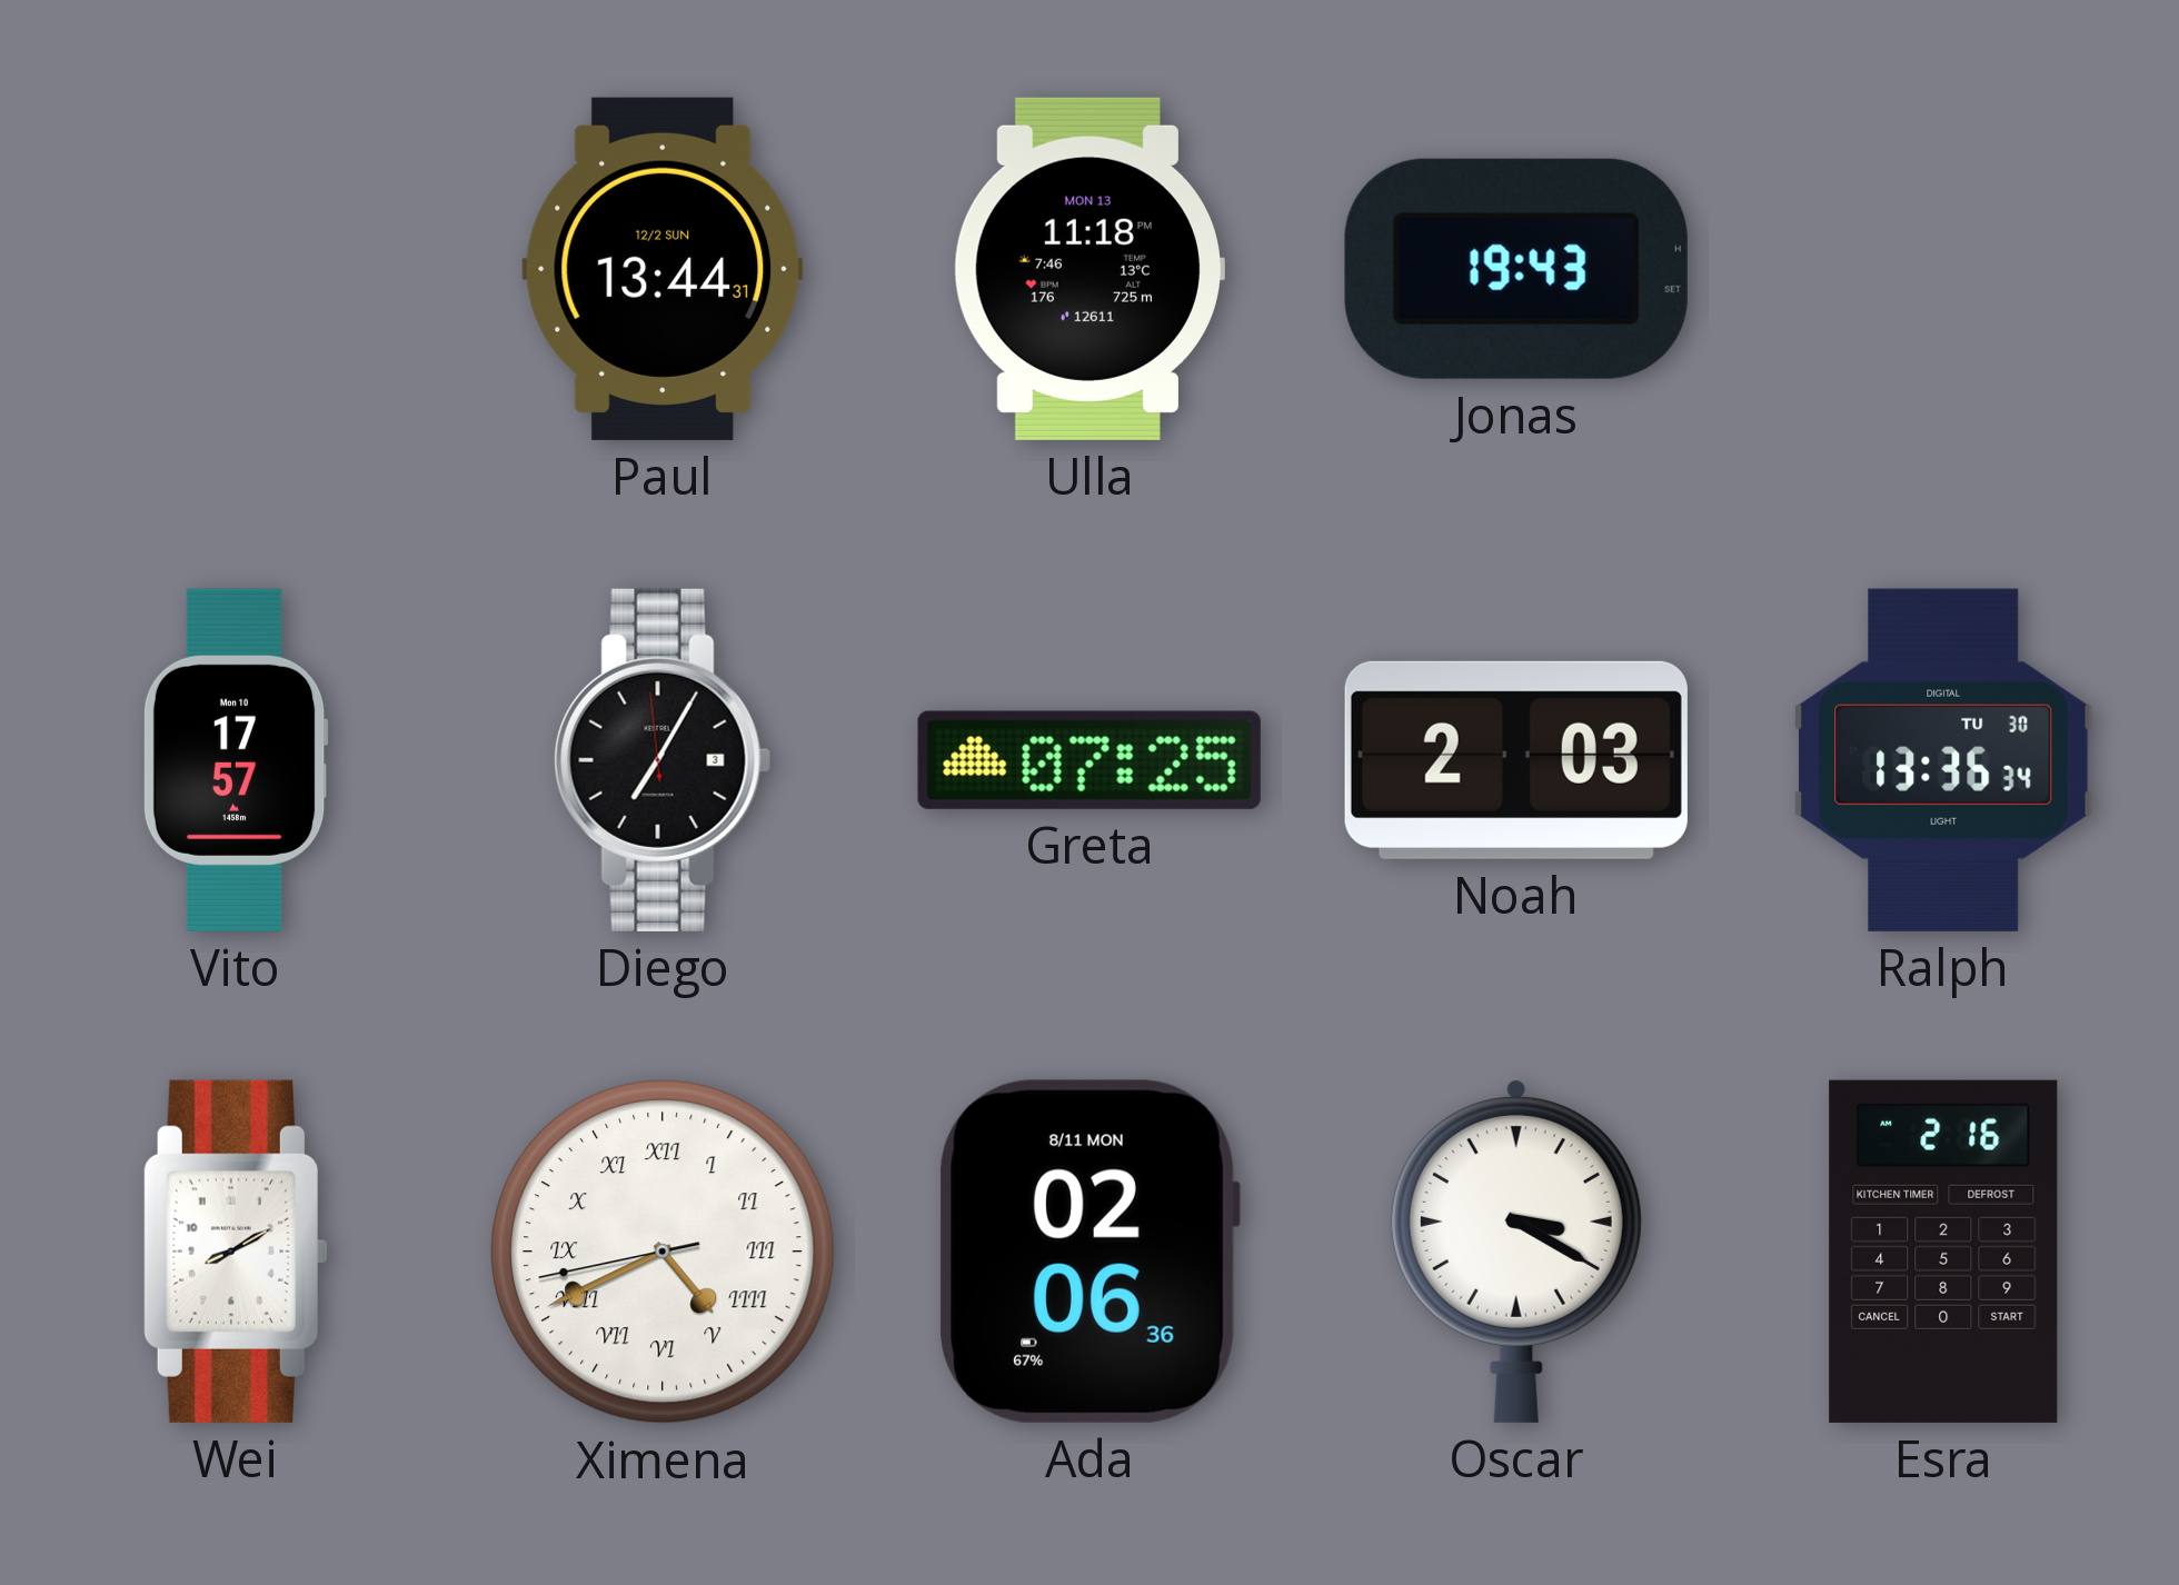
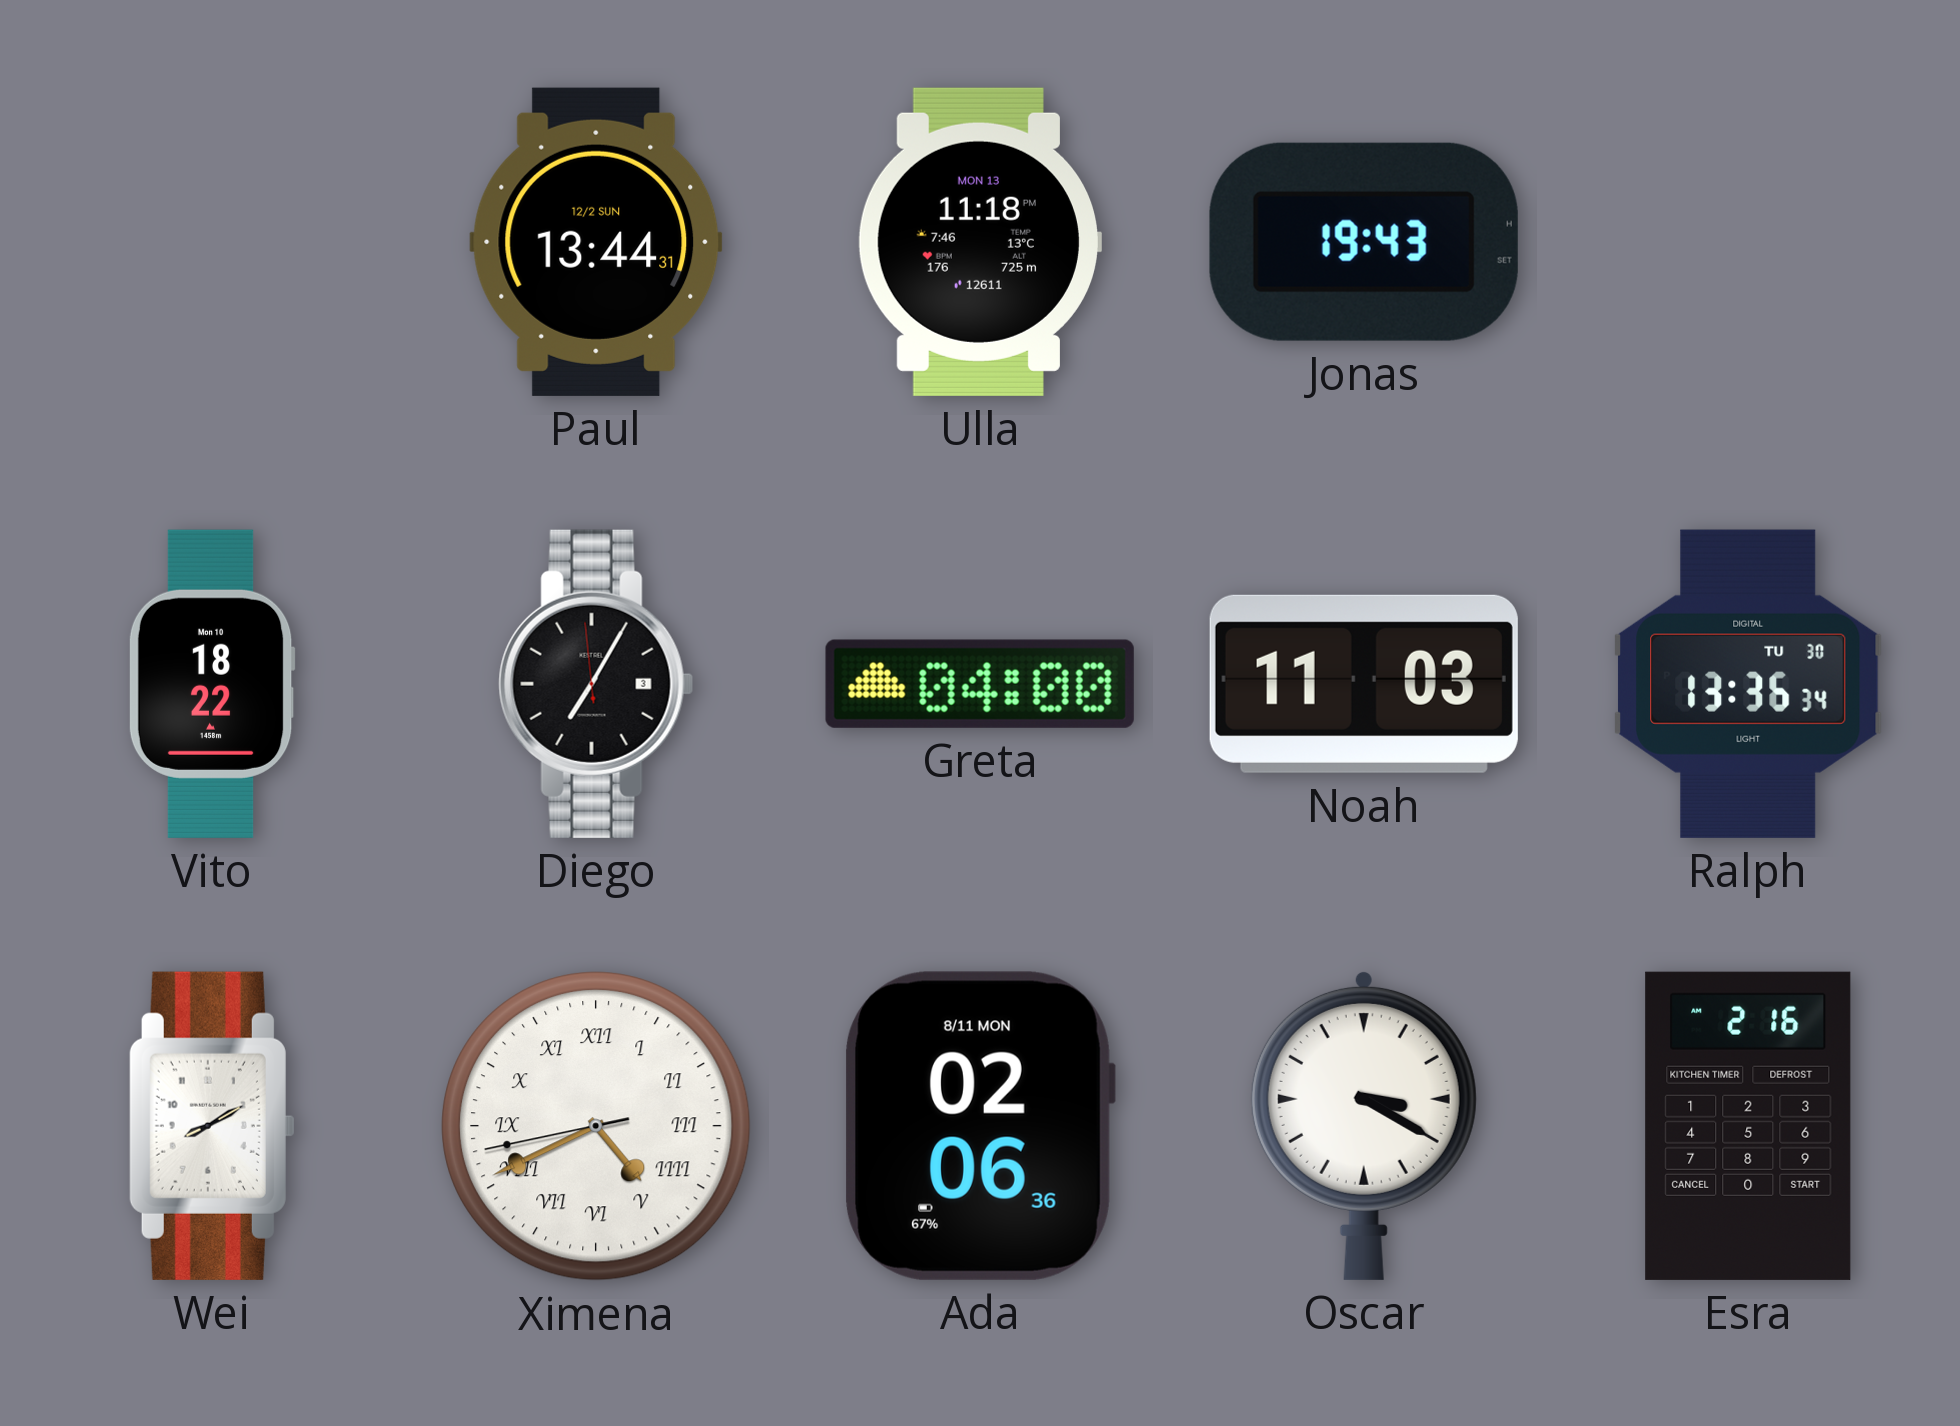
Vito: 17:57 -> 18:22 (212, 684)
Greta: 07:25 -> 04:00 (980, 684)
Noah: 2:03 -> 11:03 (1364, 684)
